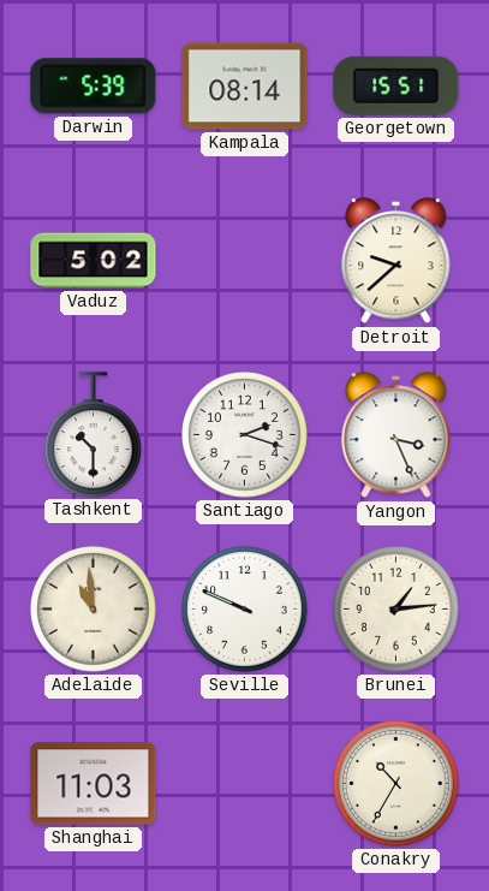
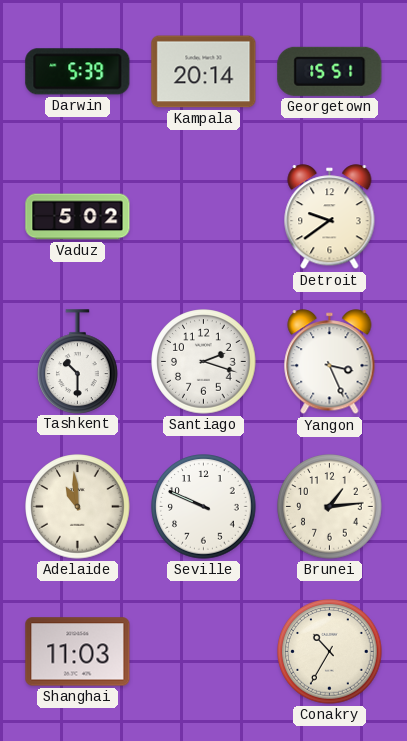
Kampala: 08:14 -> 20:14 (204, 72)
Detroit: 9:38 -> 9:39 (330, 217)
